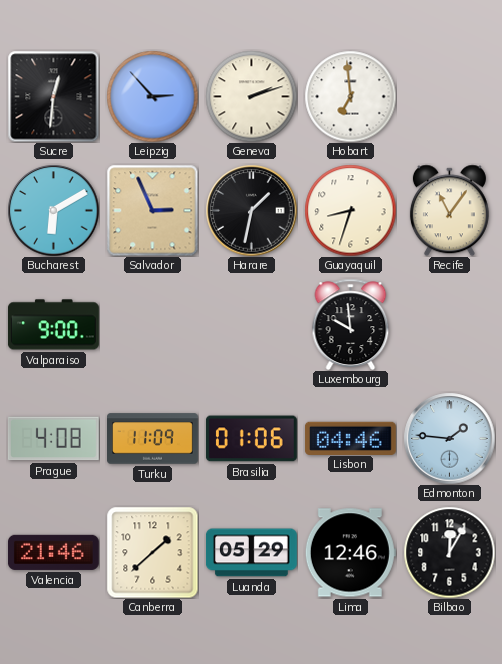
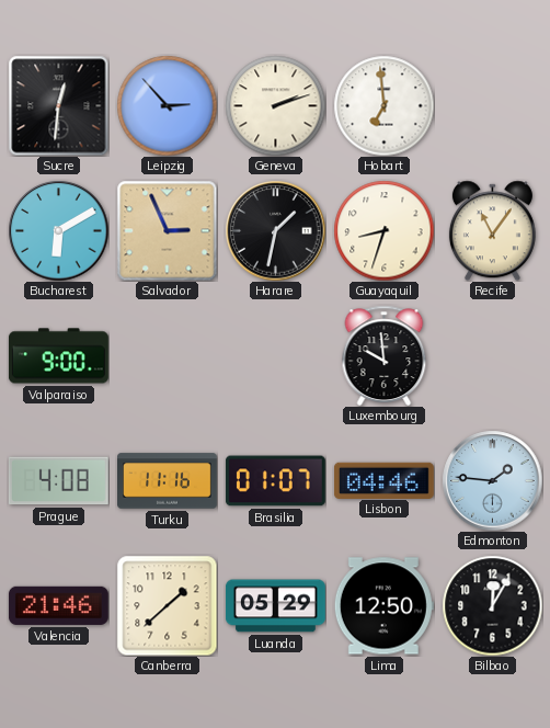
Turku: 11:09 -> 11:16 (168, 481)
Brasilia: 01:06 -> 01:07 (275, 481)
Lima: 12:46 -> 12:50 (383, 606)
